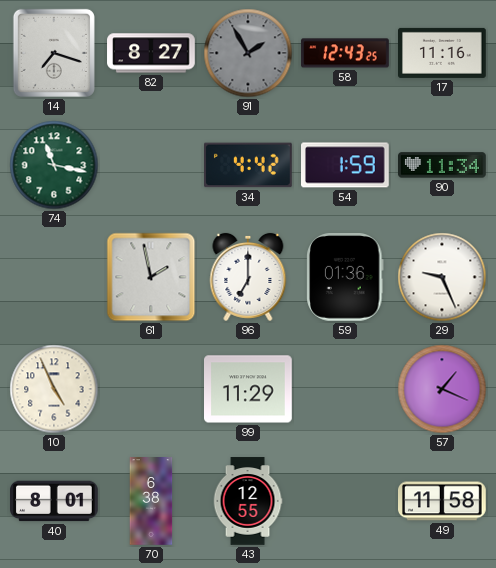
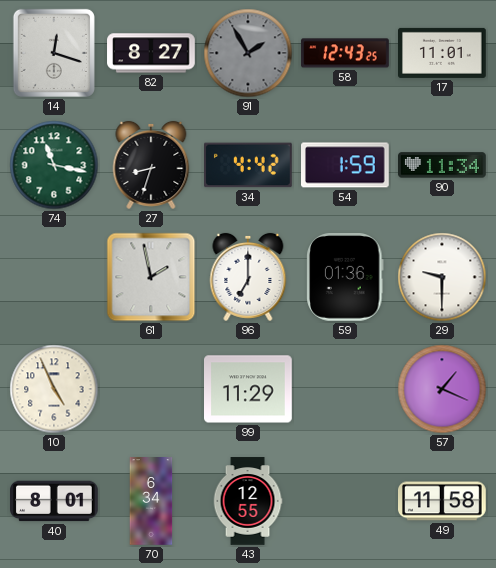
14: 7:18 -> 12:18 (54, 53)
17: 11:16 -> 11:01 (443, 53)
27: none -> 8:33 (151, 165)
29: 9:26 -> 9:30 (442, 277)
70: 6:38 -> 6:34 (151, 501)
